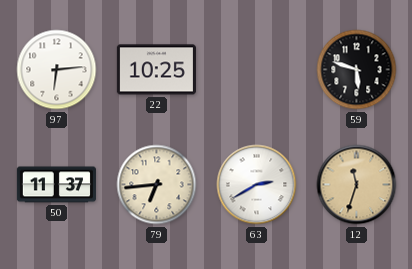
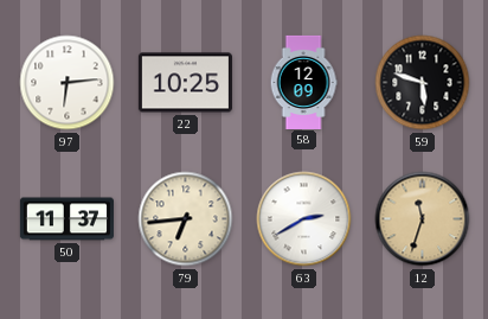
58: none -> 12:09 (303, 82)
